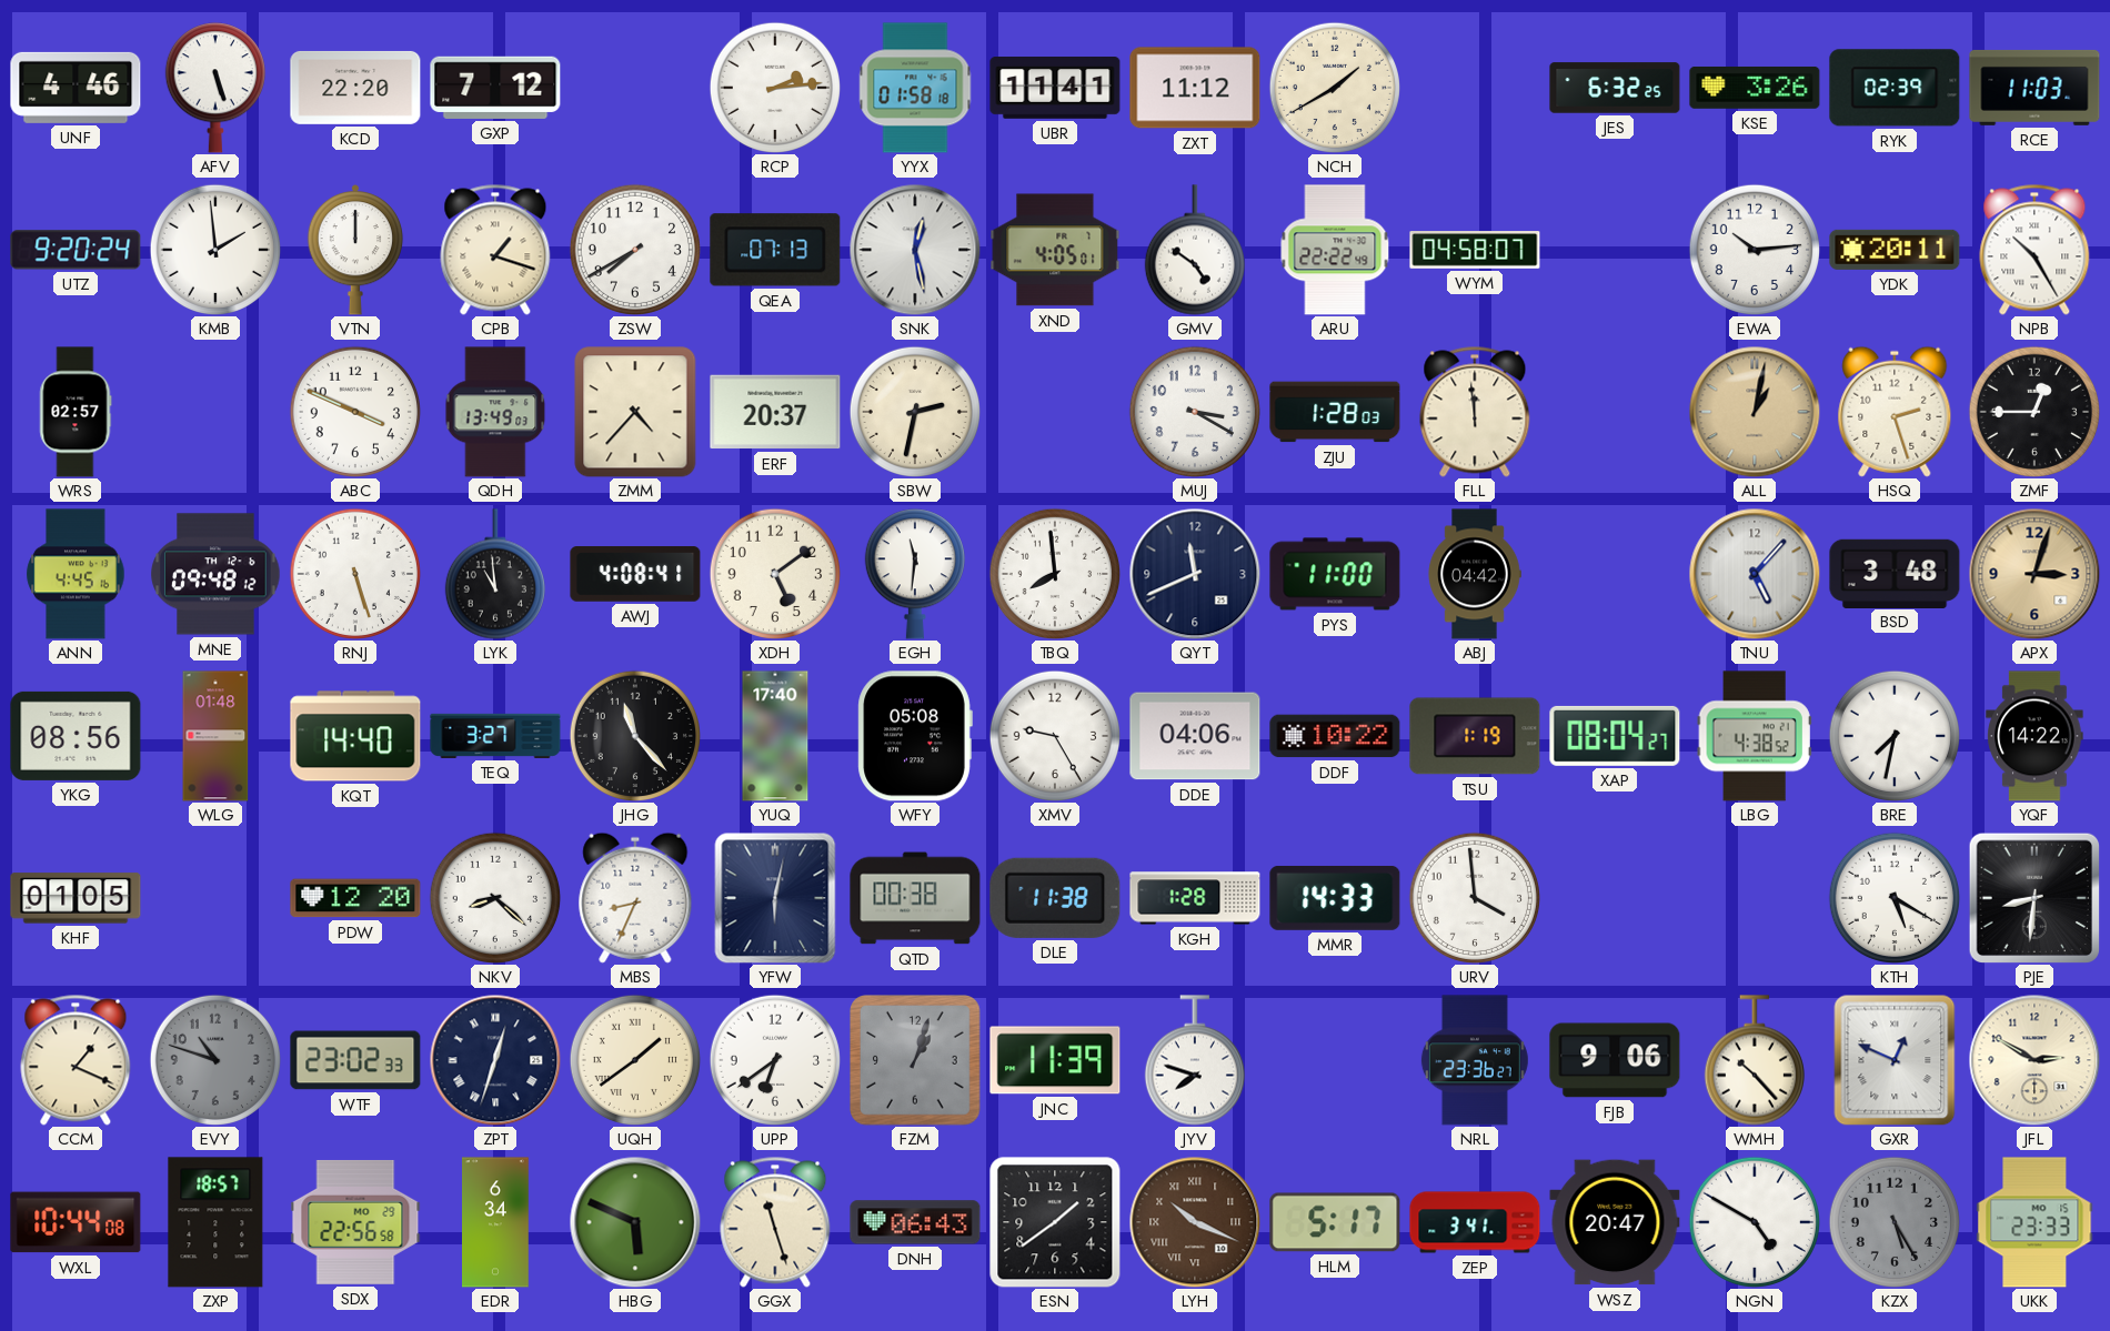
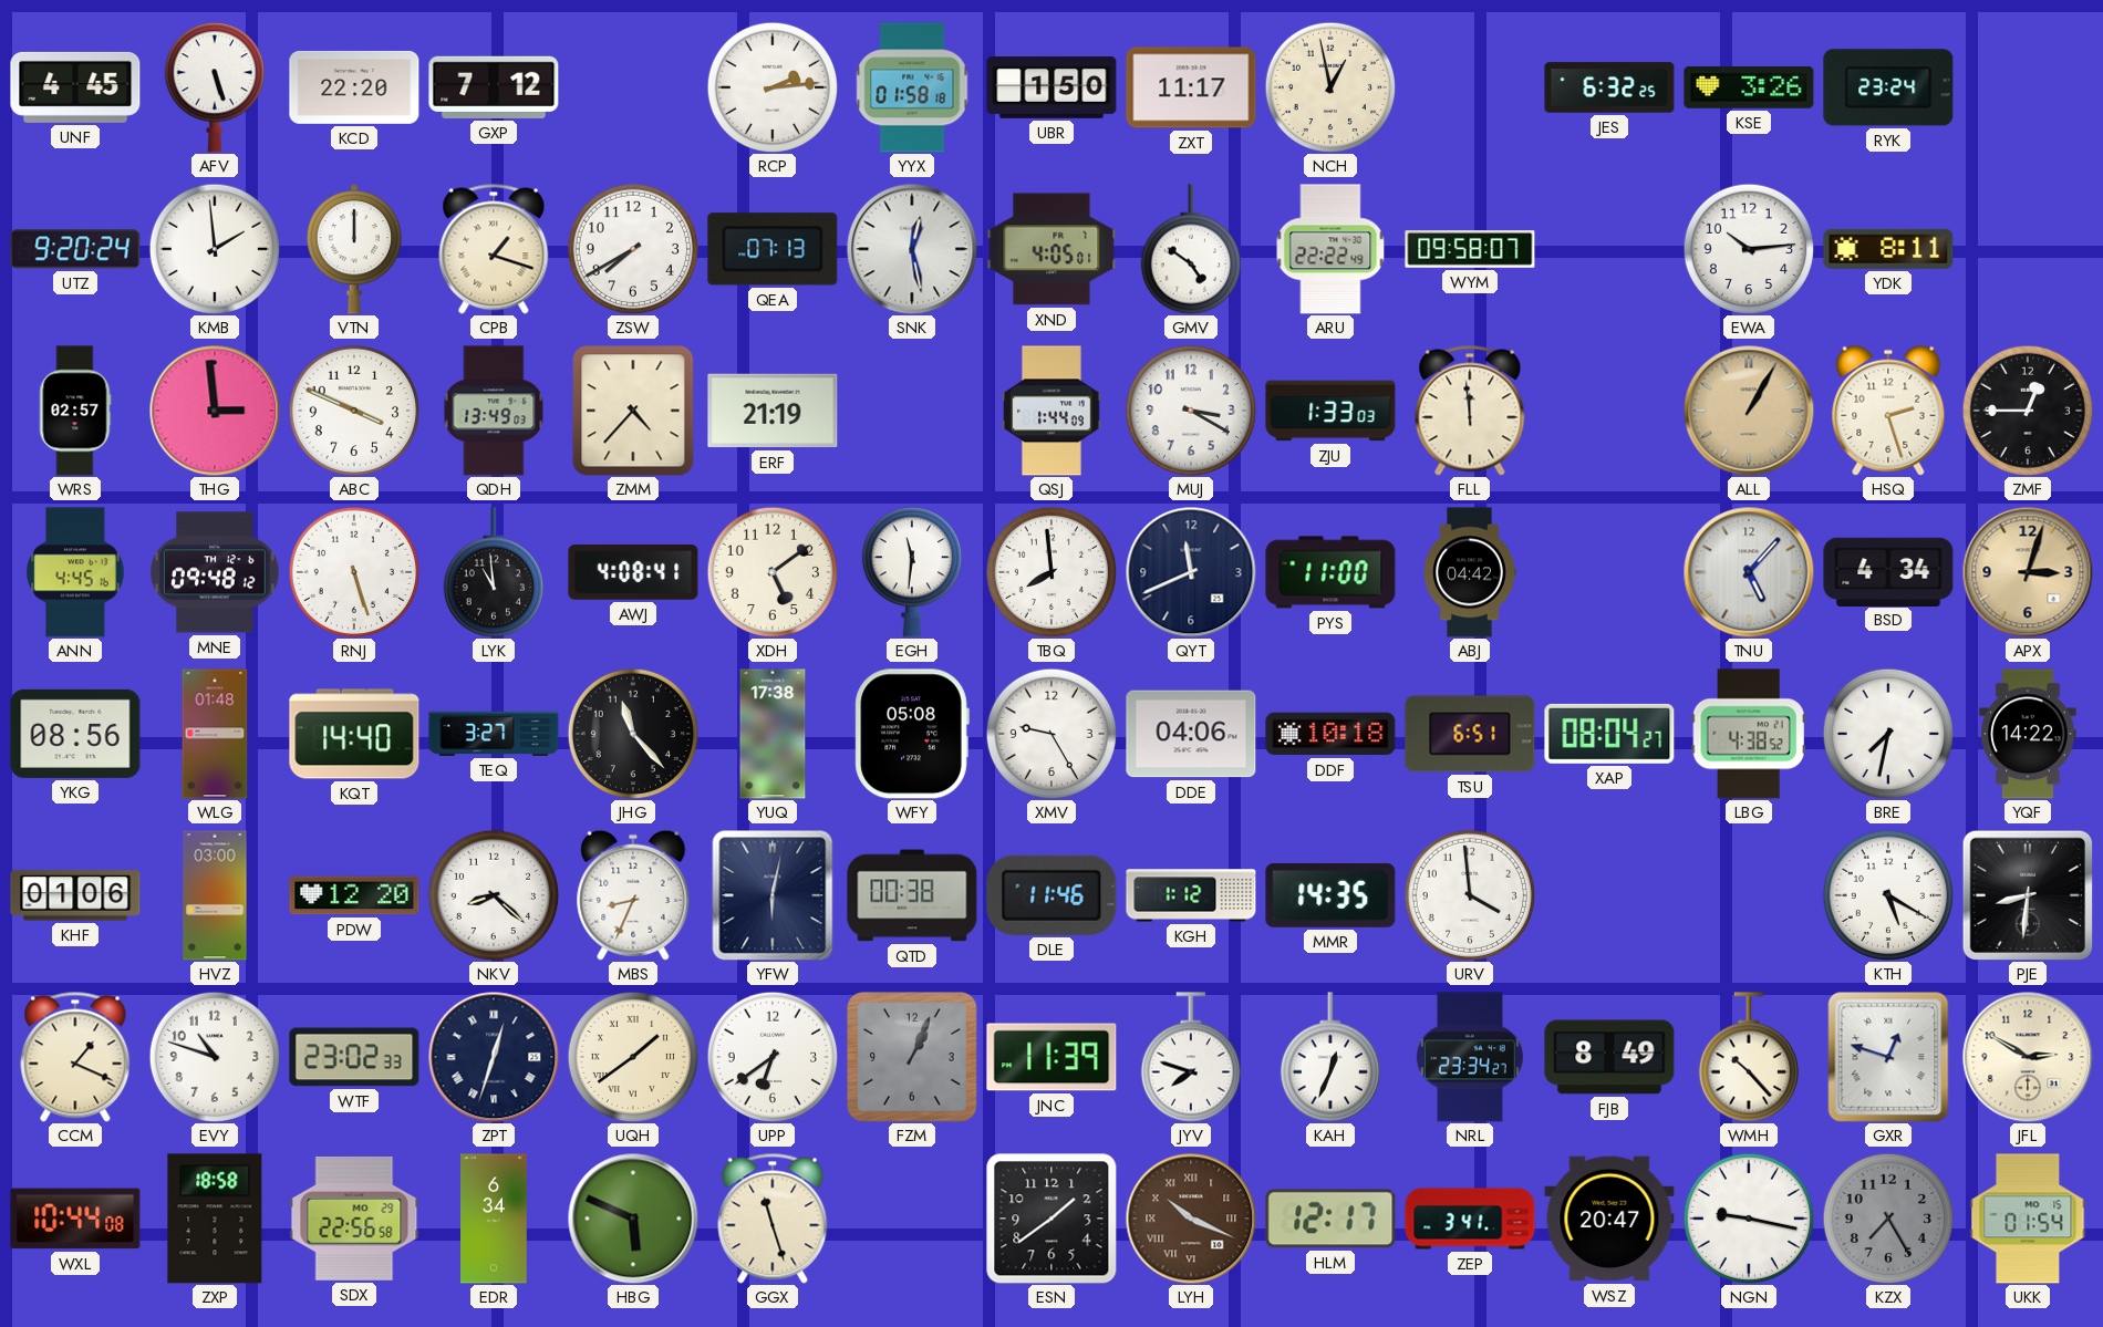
UNF: 4:46 -> 4:45 (75, 87)
UBR: 11:41 -> 1:50 (1051, 89)
ZXT: 11:12 -> 11:17 (1191, 87)
NCH: 1:40 -> 12:58 (1329, 86)
RYK: 02:39 -> 23:24 (1888, 87)
RCE: 11:03 -> none (2034, 88)
WYM: 04:58 -> 09:58 (1470, 249)
YDK: 20:11 -> 8:11 (1888, 249)
NPB: 10:25 -> none (2034, 250)
THG: none -> 2:59 (215, 411)
ERF: 20:37 -> 21:19 (773, 411)
SBW: 2:32 -> none (914, 411)
QSJ: none -> 1:44 (1051, 411)
ZJU: 1:28 -> 1:33 (1330, 411)
ALL: 1:02 -> 1:05 (1749, 411)
BSD: 3:48 -> 4:34 (1888, 571)
YUQ: 17:40 -> 17:38 (773, 734)
DDF: 10:22 -> 10:18 (1330, 734)
TSU: 1:19 -> 6:51 (1470, 734)
KHF: 01:05 -> 01:06 (75, 895)
HVZ: none -> 03:00 (215, 895)
DLE: 11:38 -> 11:46 (1051, 895)
KGH: 1:28 -> 1:12 (1191, 895)
MMR: 14:33 -> 14:35 (1330, 895)
EVY dial: grey -> white (214, 1056)
FZM: 1:03 -> 1:04 (913, 1058)
KAH: none -> 12:34 (1330, 1057)
NRL: 23:36 -> 23:34 (1470, 1057)
FJB: 9:06 -> 8:49 (1609, 1057)
GXR: 12:49 -> 12:48 (1888, 1057)
ZXP: 18:57 -> 18:58 (215, 1219)
DNH: 06:43 -> none (915, 1222)
HLM: 5:17 -> 12:17 (1330, 1219)
NGN: 4:50 -> 9:17 (1748, 1217)
KZX: 5:25 -> 7:25 (1887, 1217)
UKK: 23:33 -> 01:54 (2028, 1219)
